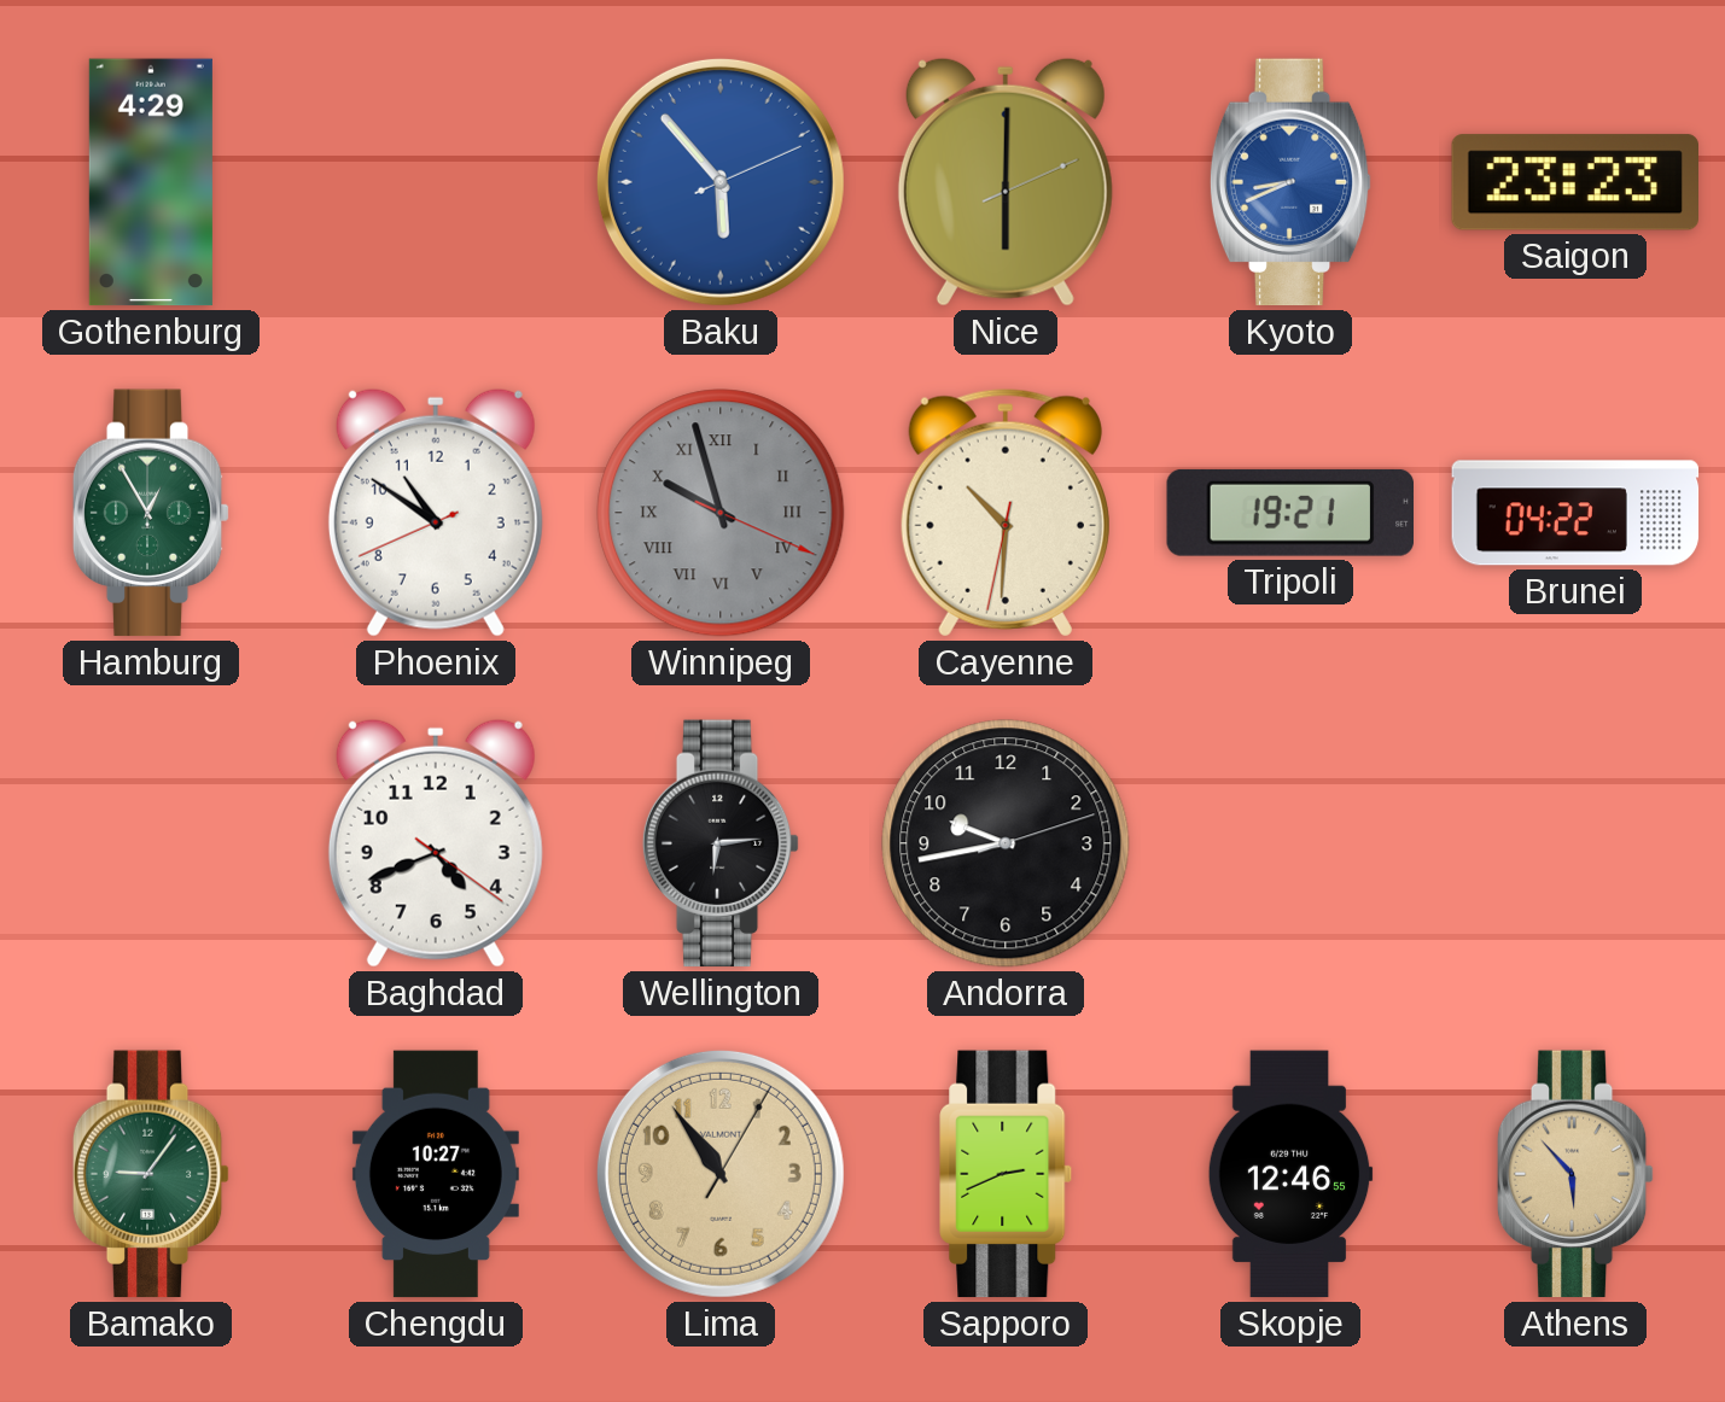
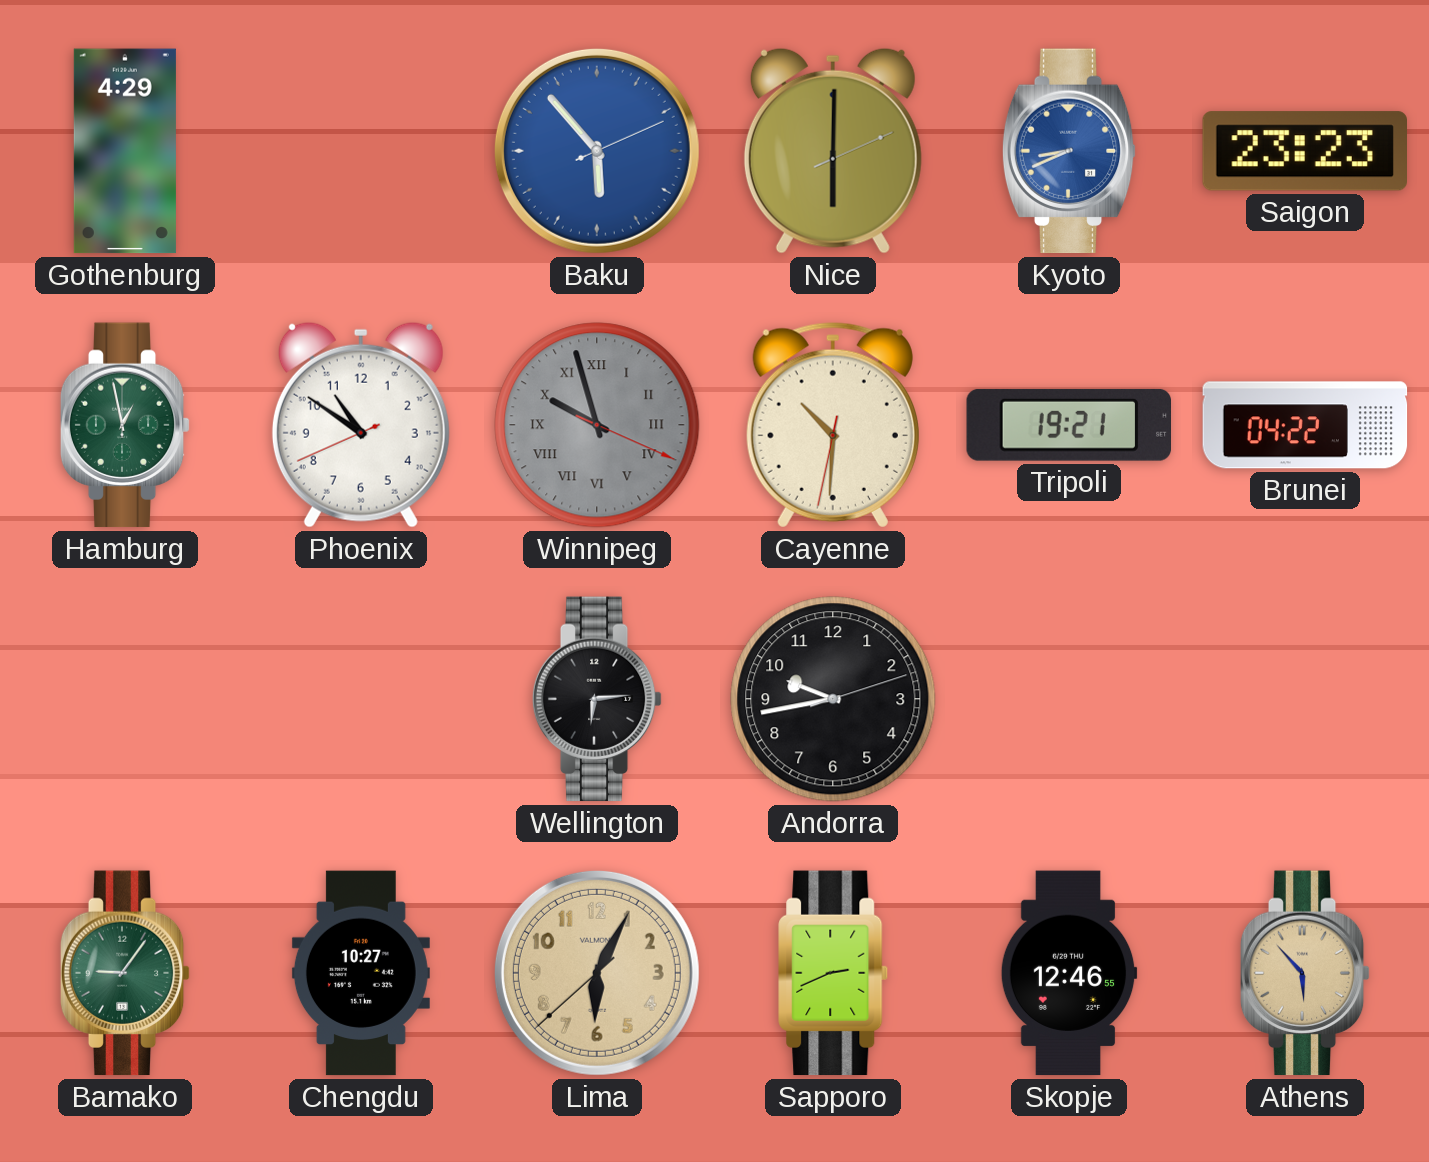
Hamburg: 12:55 -> 12:58 (125, 425)
Baghdad: 4:41 -> none (436, 843)
Lima: 10:54 -> 6:04 (597, 973)
